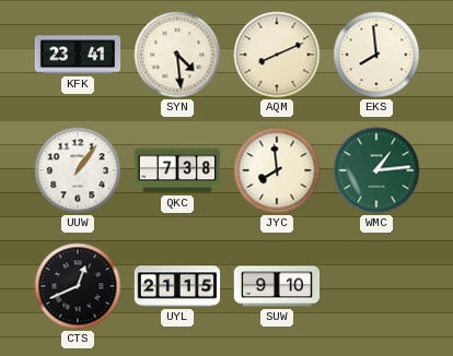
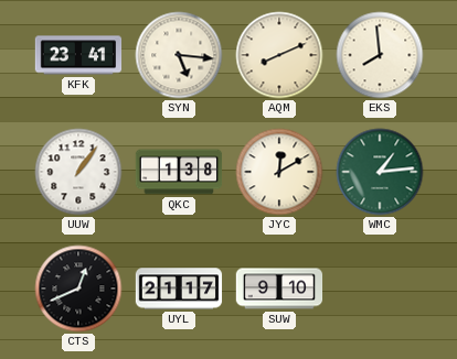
SYN: 4:29 -> 5:16 (179, 55)
QKC: 7:38 -> 1:38 (179, 172)
JYC: 7:59 -> 12:10 (279, 172)
UYL: 21:15 -> 21:17 (179, 289)
